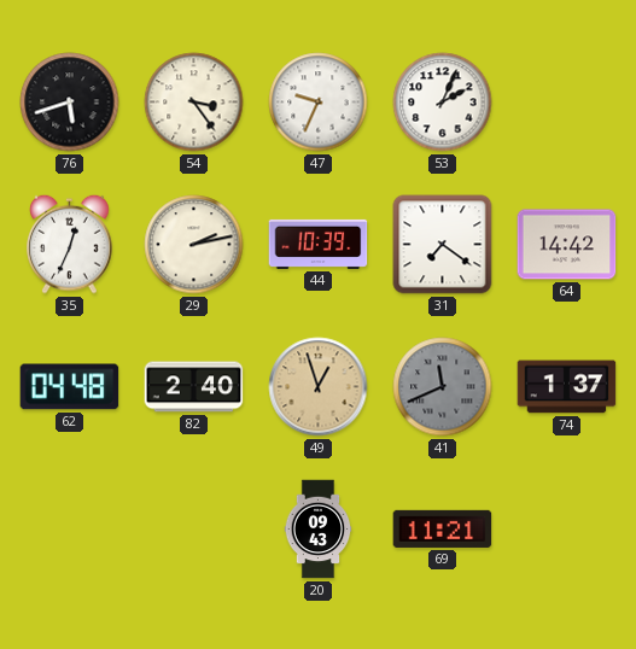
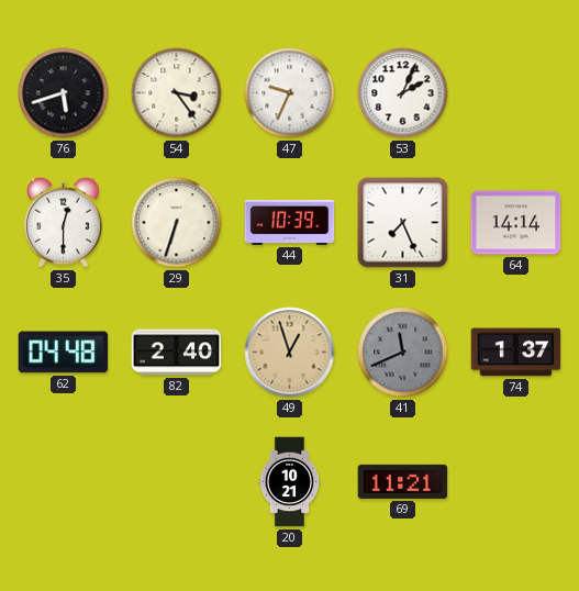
35: 12:34 -> 12:30 (64, 222)
29: 2:13 -> 6:33 (177, 223)
31: 7:21 -> 7:26 (403, 223)
64: 14:42 -> 14:14 (516, 223)
20: 09:43 -> 10:21 (290, 482)
